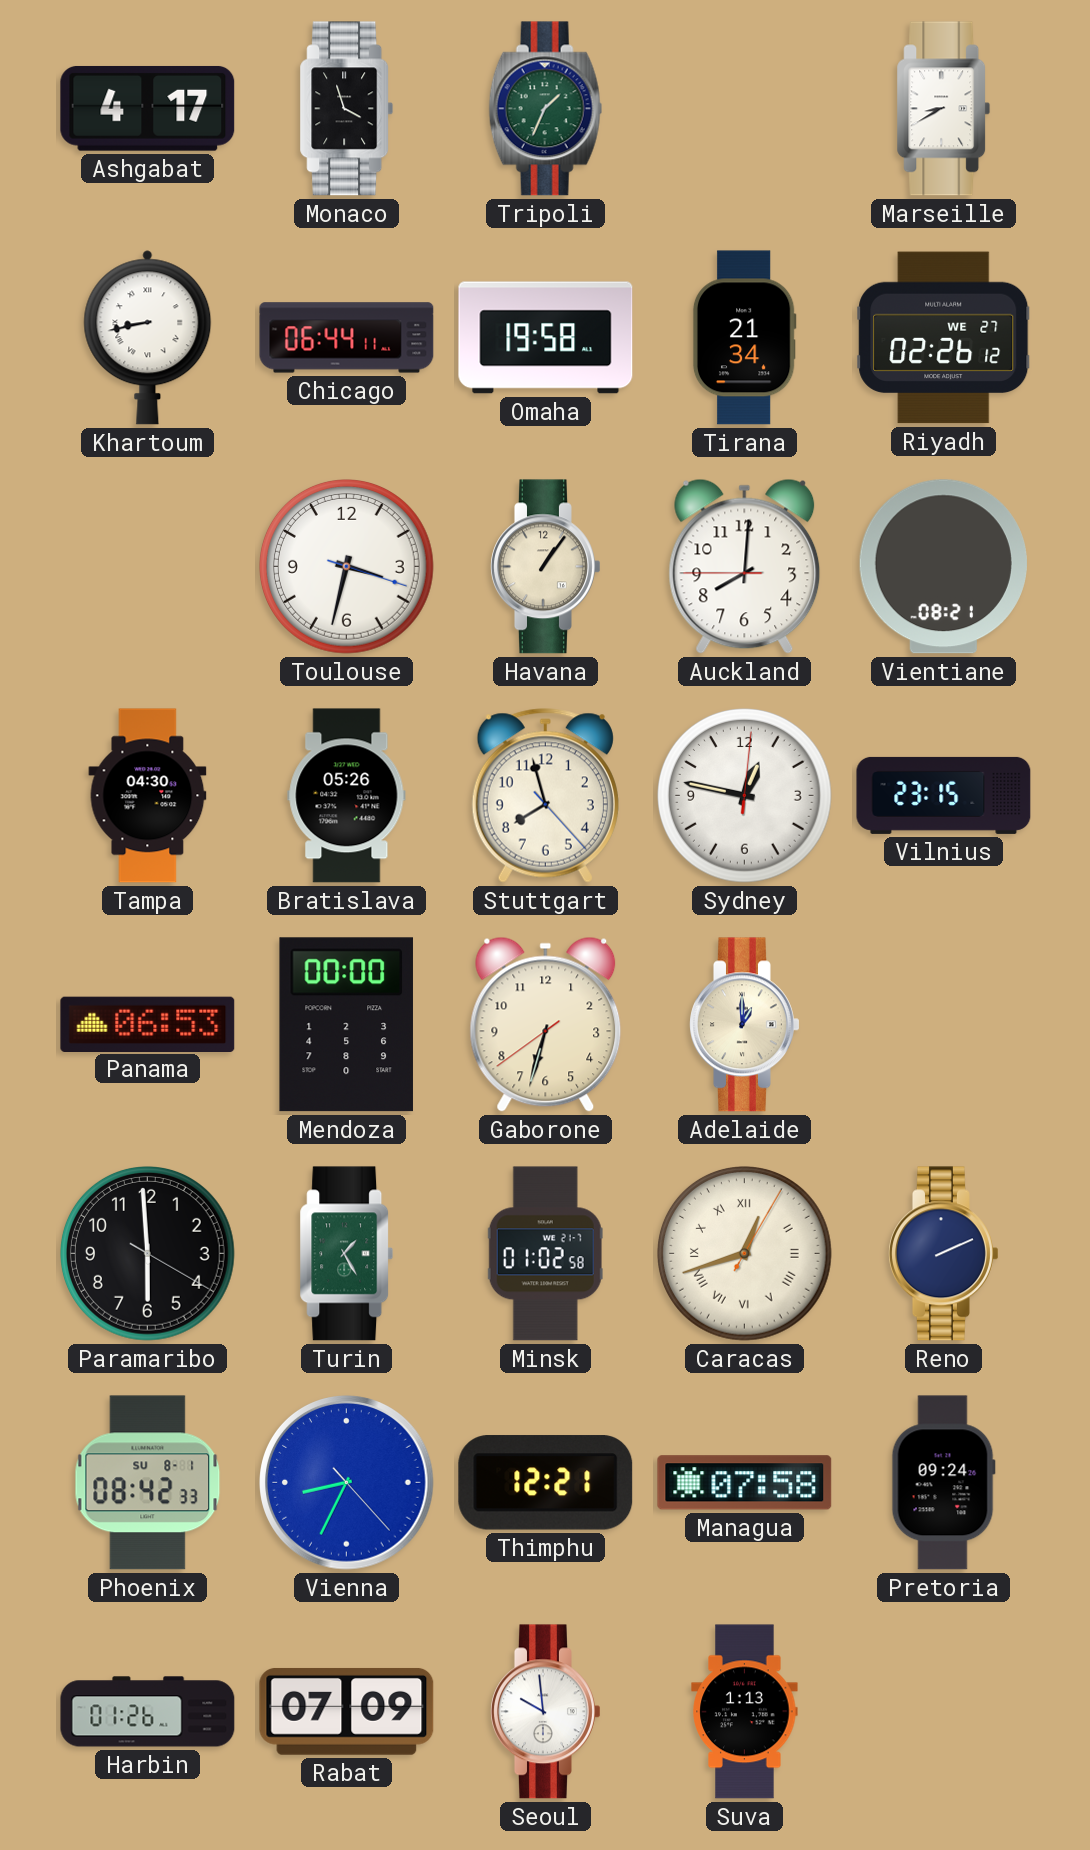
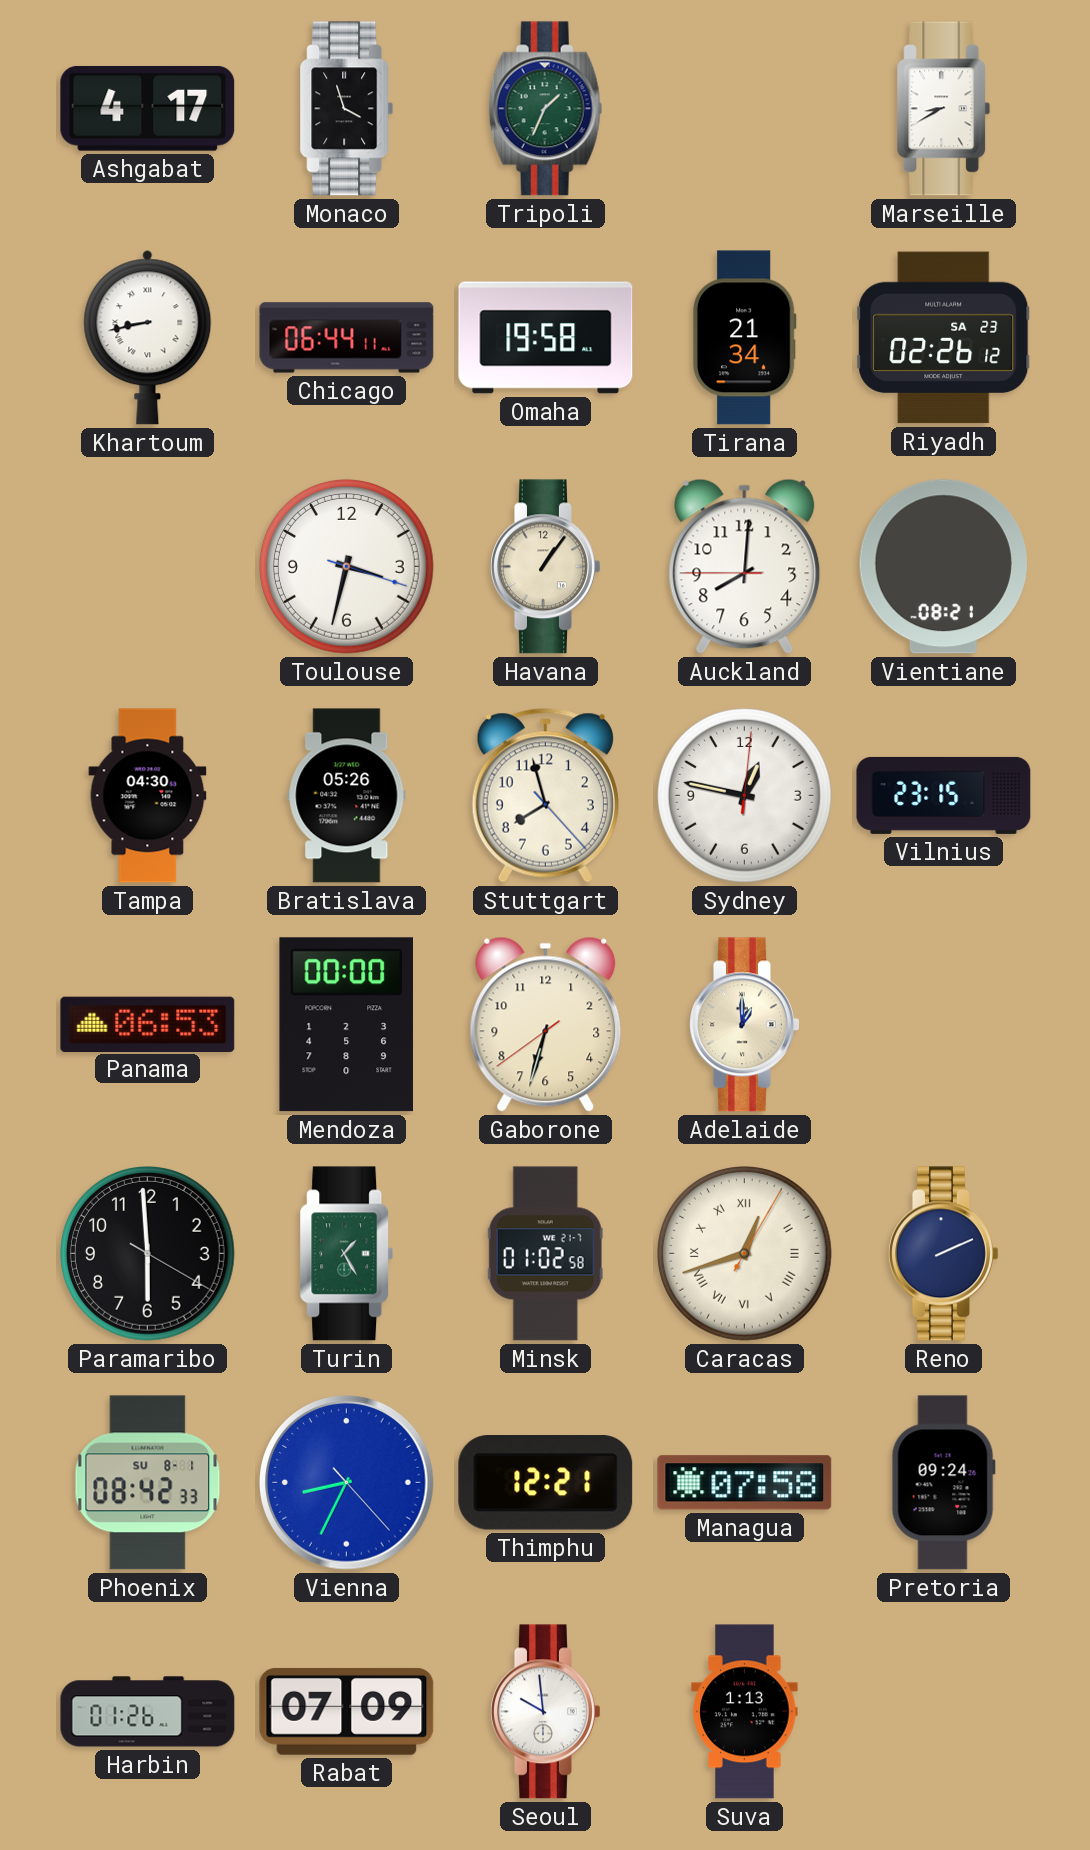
Riyadh date: WE 27 -> SA 23 (944, 338)
